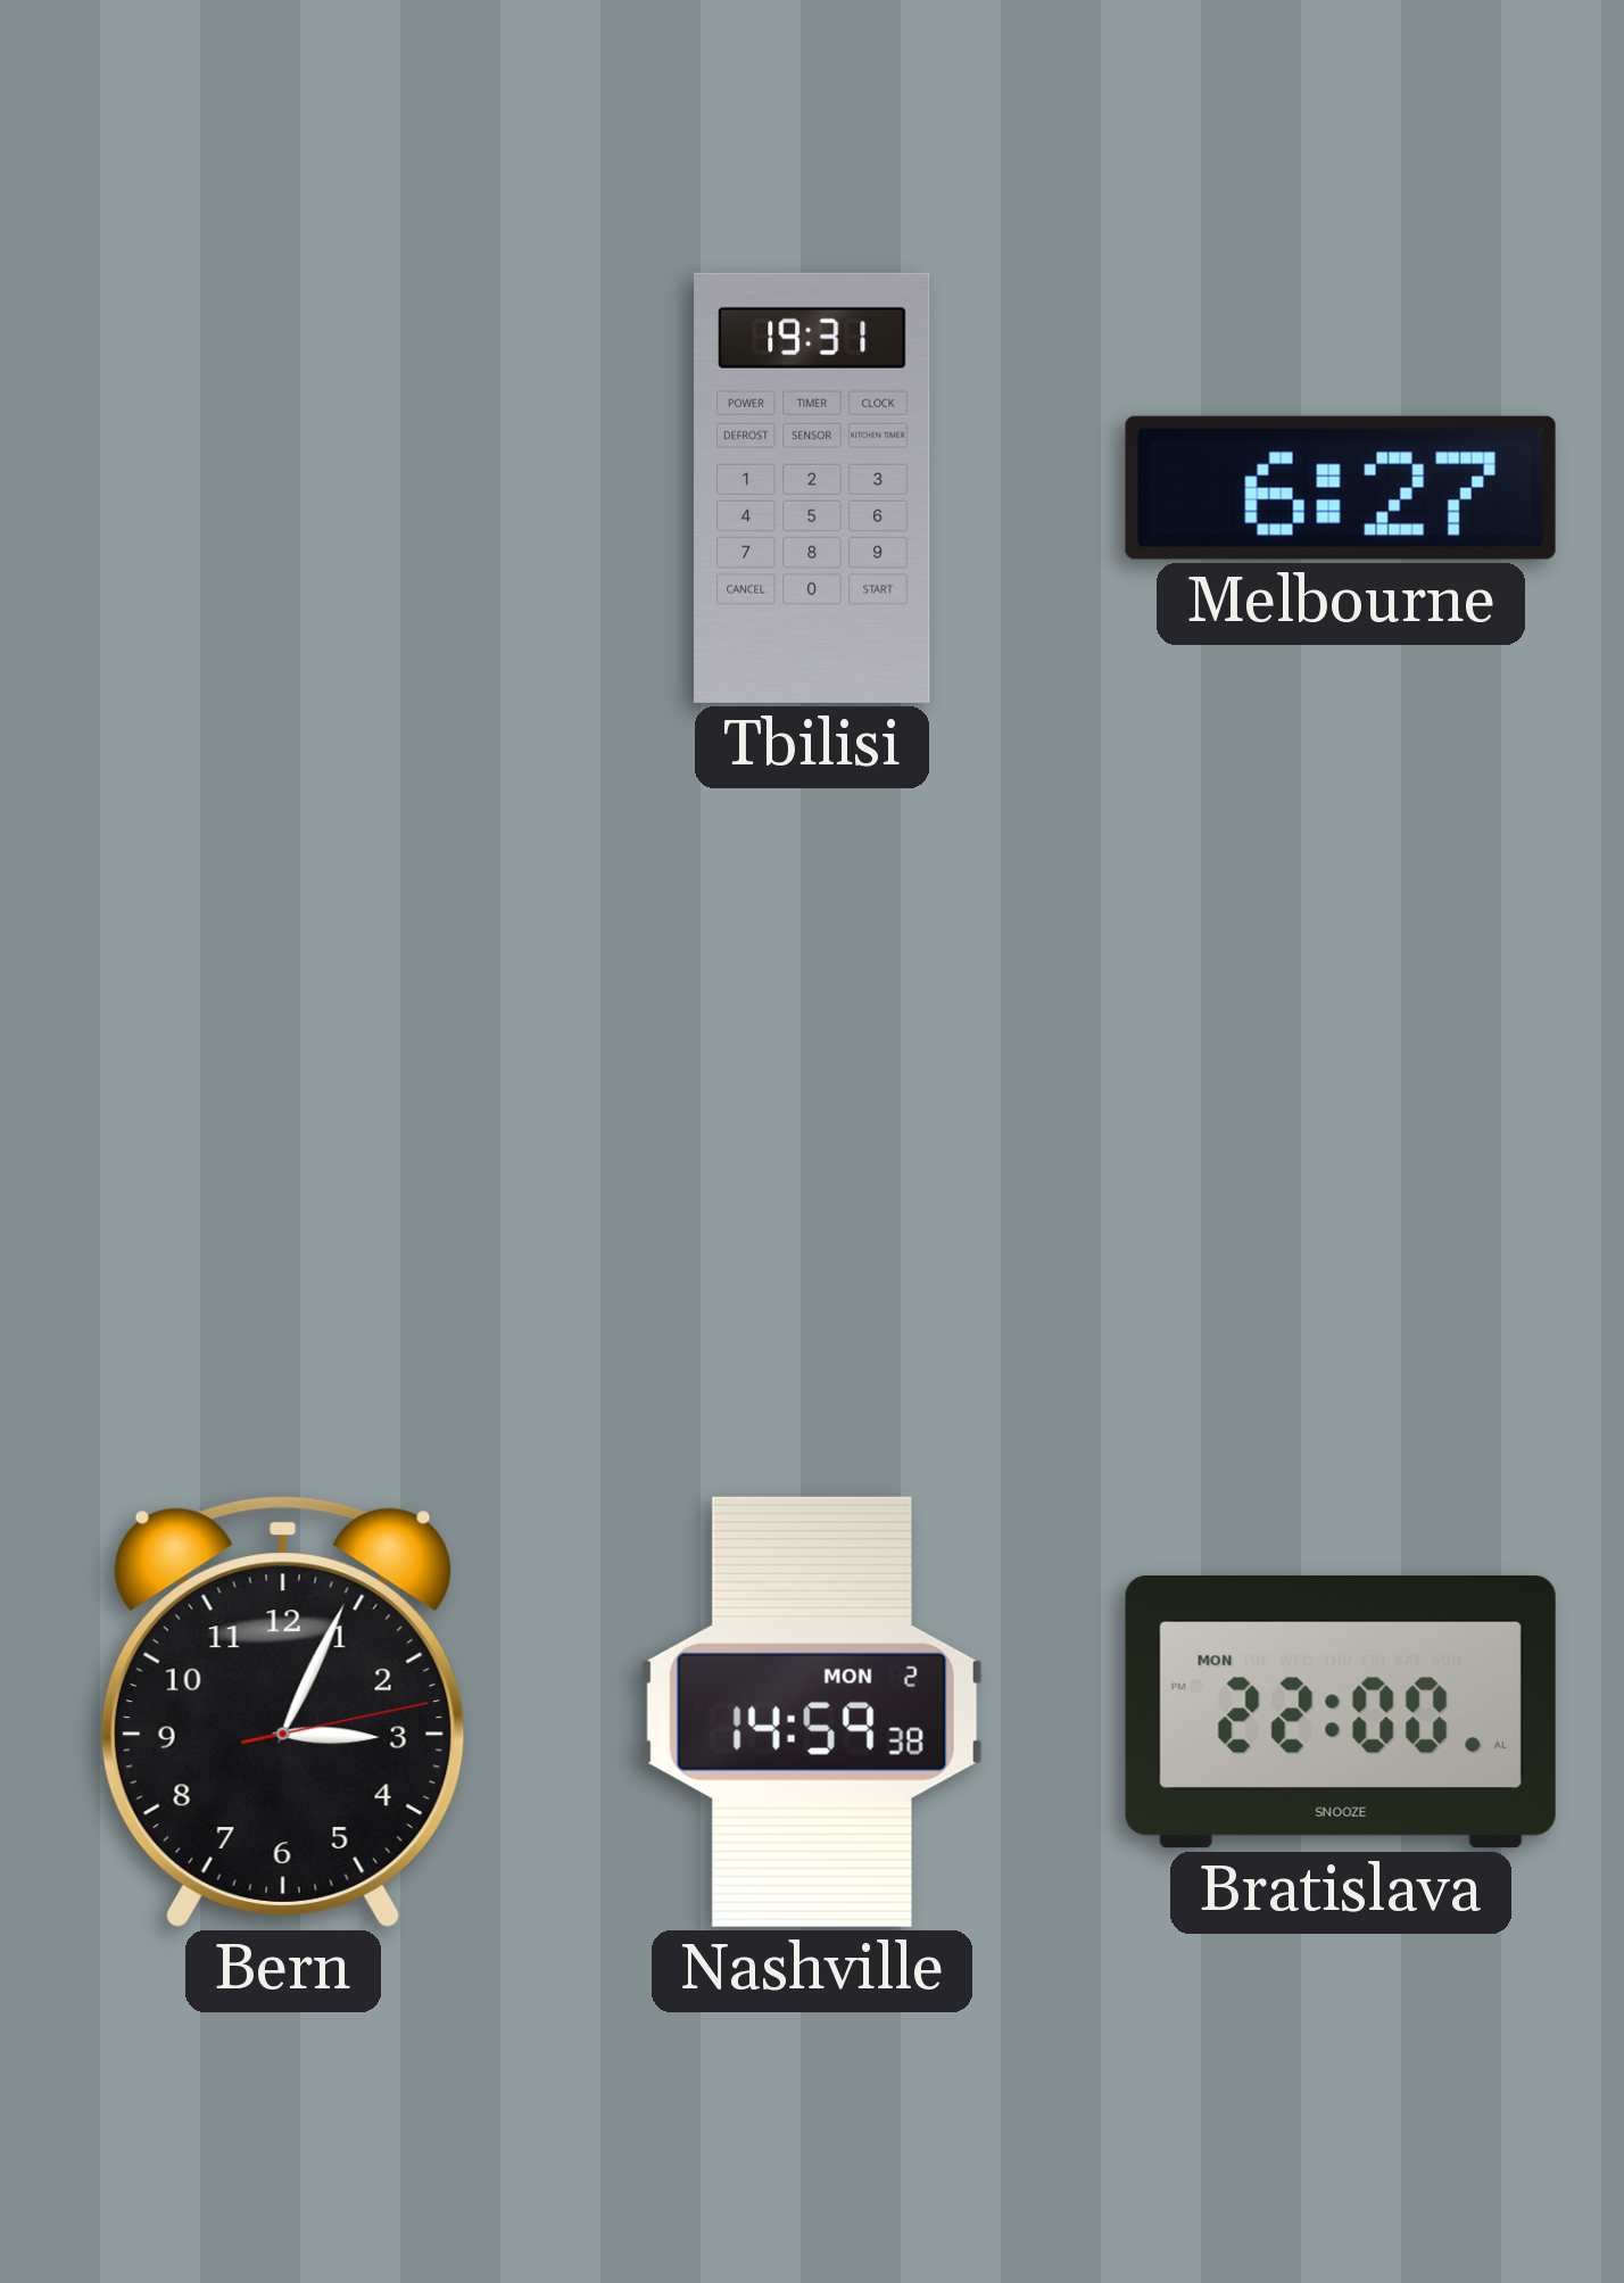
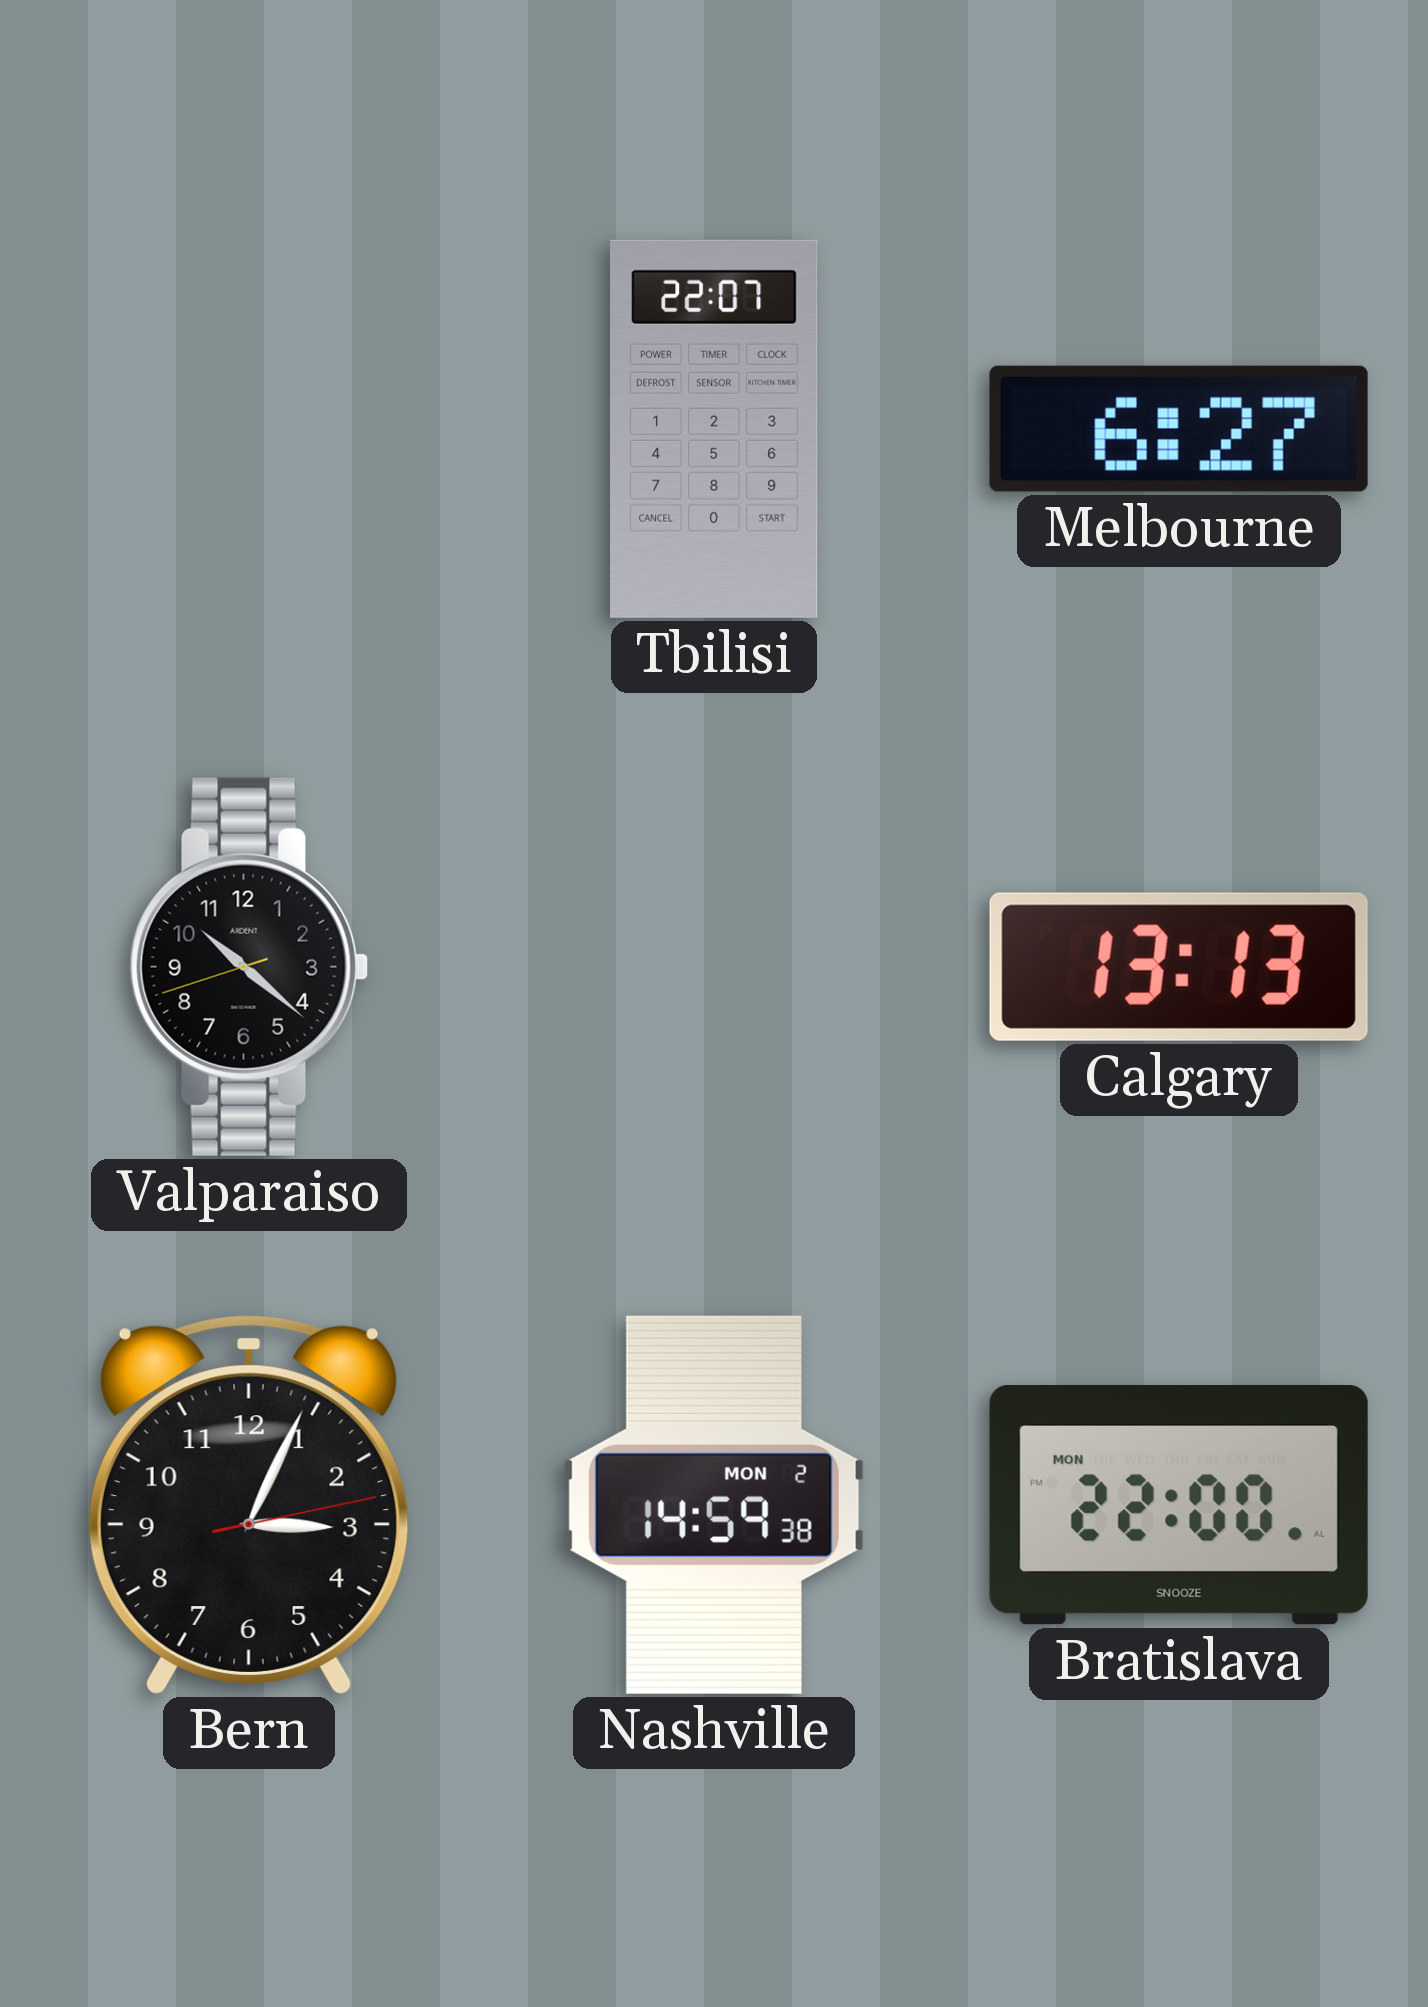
Tbilisi: 19:31 -> 22:07 (714, 429)
Valparaiso: none -> 10:21 (249, 967)
Calgary: none -> 13:13 (1179, 967)
